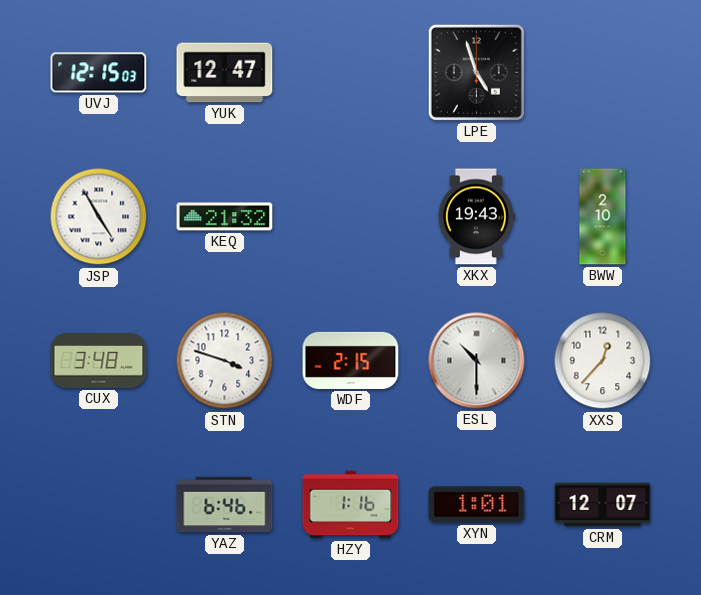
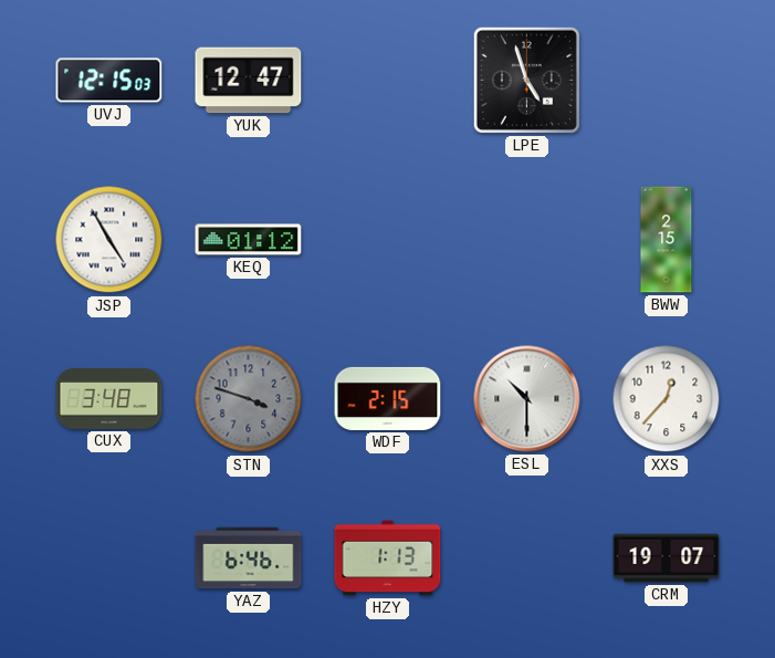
KEQ: 21:32 -> 01:12 (249, 240)
XKX: 19:43 -> none (476, 217)
BWW: 2:10 -> 2:15 (667, 240)
STN dial: white -> grey (249, 399)
HZY: 1:16 -> 1:13 (388, 558)
XYN: 1:01 -> none (477, 505)
CRM: 12:07 -> 19:07 (667, 558)
